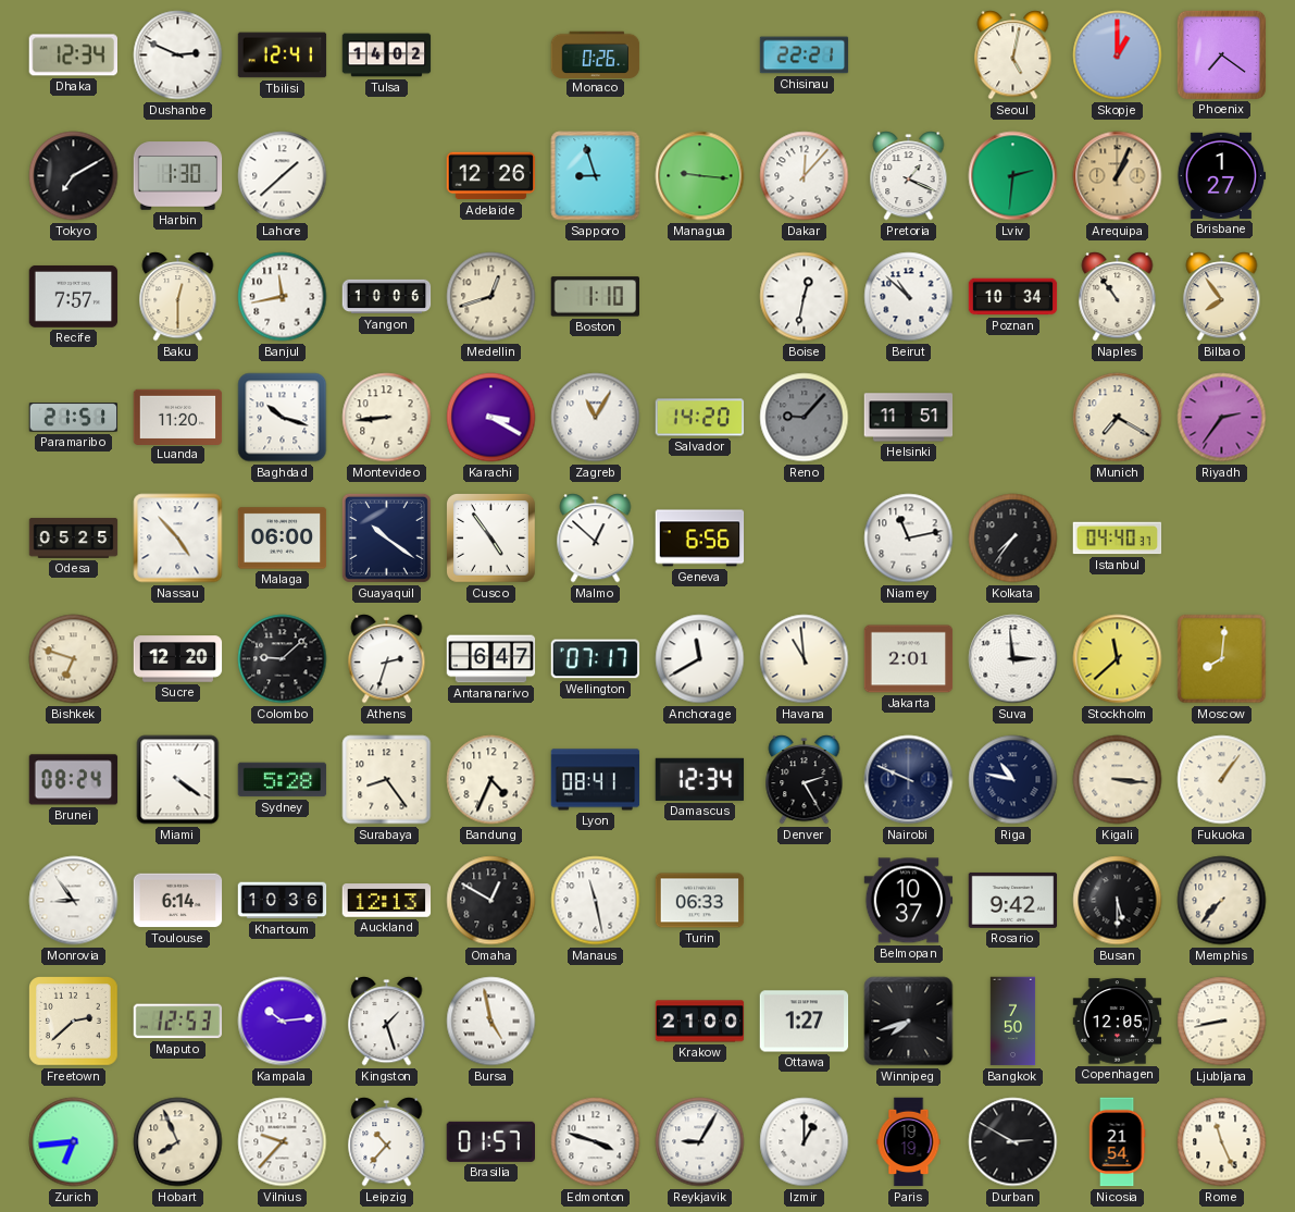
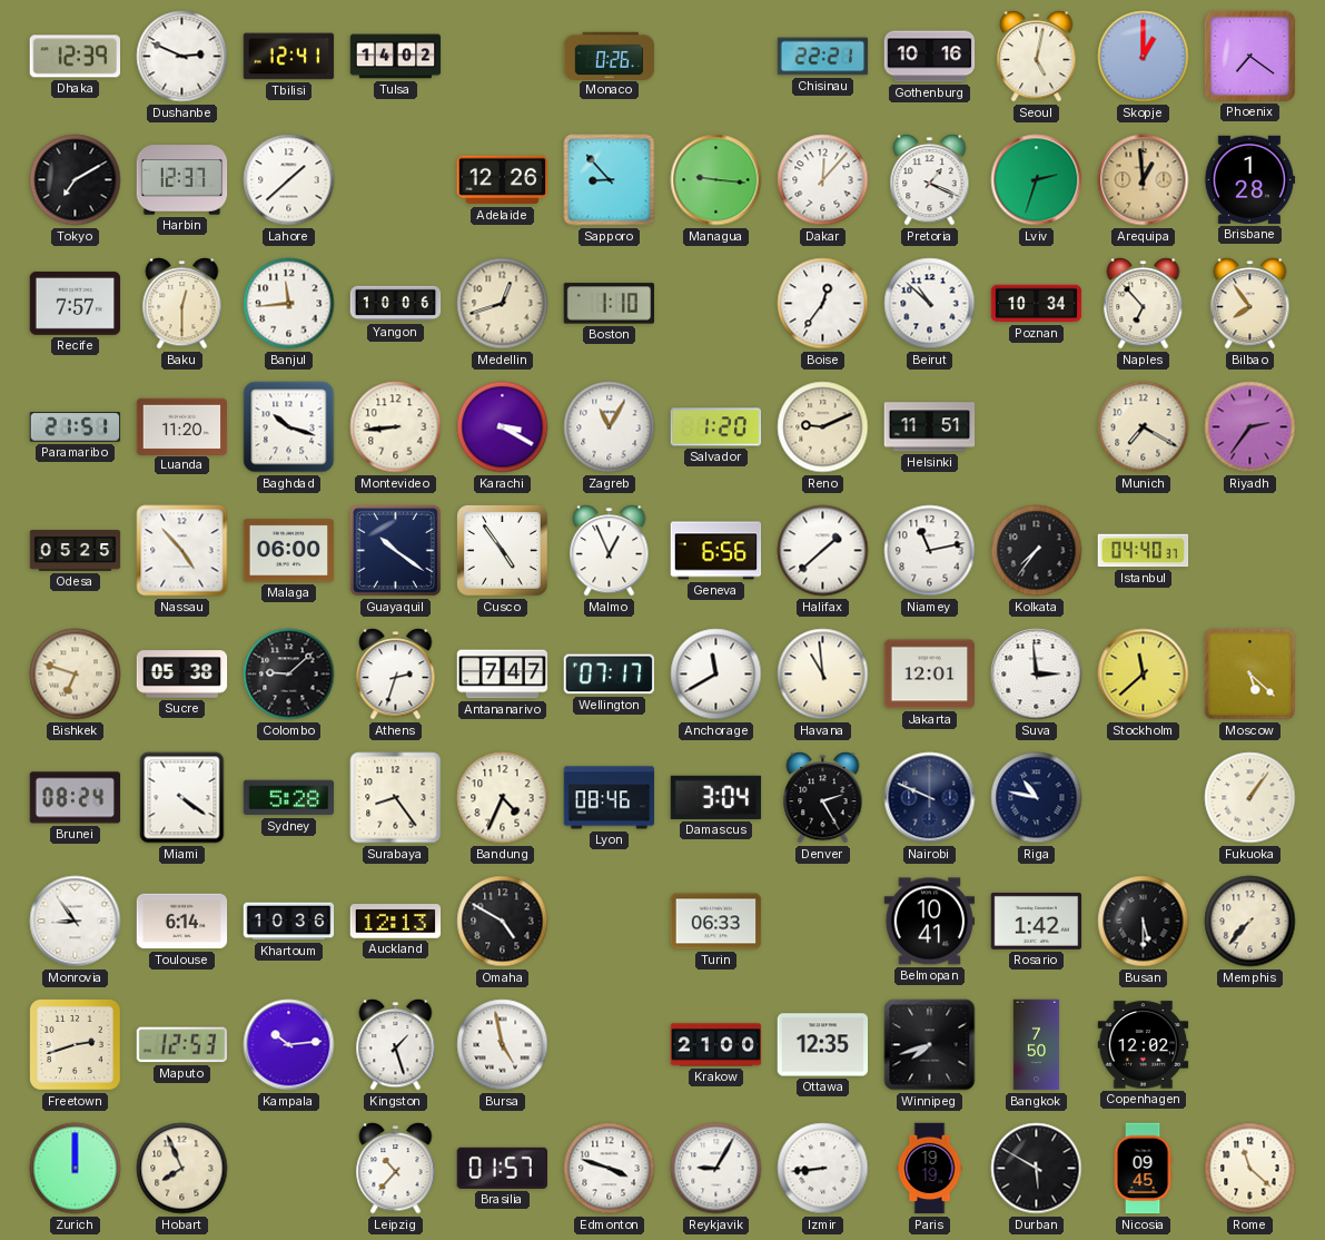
Dhaka: 12:34 -> 12:39 (75, 57)
Gothenburg: none -> 10:16 (930, 57)
Harbin: 1:30 -> 12:37 (182, 180)
Sapporo: 8:57 -> 8:53 (610, 180)
Lviv: 2:31 -> 2:33 (1037, 180)
Arequipa: 1:04 -> 12:59 (1144, 180)
Brisbane: 1:27 -> 1:28 (1249, 179)
Banjul: 11:43 -> 11:44 (289, 304)
Boise: 12:32 -> 12:36 (823, 304)
Naples: 10:54 -> 6:53 (1144, 304)
Salvador: 14:20 -> 1:20 (716, 427)
Reno: 9:07 -> 9:11 (823, 427)
Reno dial: grey -> cream (823, 427)
Malmo: 12:52 -> 12:56 (610, 551)
Halifax: none -> 1:38 (823, 551)
Sucre: 12:20 -> 05:38 (182, 675)
Antananarivo: 6:47 -> 7:47 (503, 675)
Jakarta: 2:01 -> 12:01 (930, 675)
Moscow: 8:01 -> 5:22 (1250, 675)
Lyon: 08:41 -> 08:46 (610, 798)
Damascus: 12:34 -> 3:04 (716, 797)
Kigali: 3:16 -> none (1118, 780)
Omaha: 12:50 -> 4:50 (503, 922)
Manaus: 11:28 -> none (596, 901)
Belmopan: 10:37 -> 10:41 (930, 922)
Rosario: 9:42 -> 1:42 (1037, 921)
Freetown: 2:38 -> 2:42 (76, 1045)
Ottawa: 1:27 -> 12:35 (823, 1045)
Copenhagen: 12:05 -> 12:02 (1144, 1045)
Ljubljana: 8:43 -> none (1222, 1022)
Zurich: 6:44 -> 12:00 (76, 1169)
Vilnius: 9:37 -> none (283, 1142)
Izmir: 1:00 -> 8:44 (823, 1169)
Durban: 2:50 -> 5:50 (1037, 1169)
Nicosia: 21:54 -> 09:45 (1143, 1169)
Rome: 11:26 -> 11:22 (1250, 1169)
